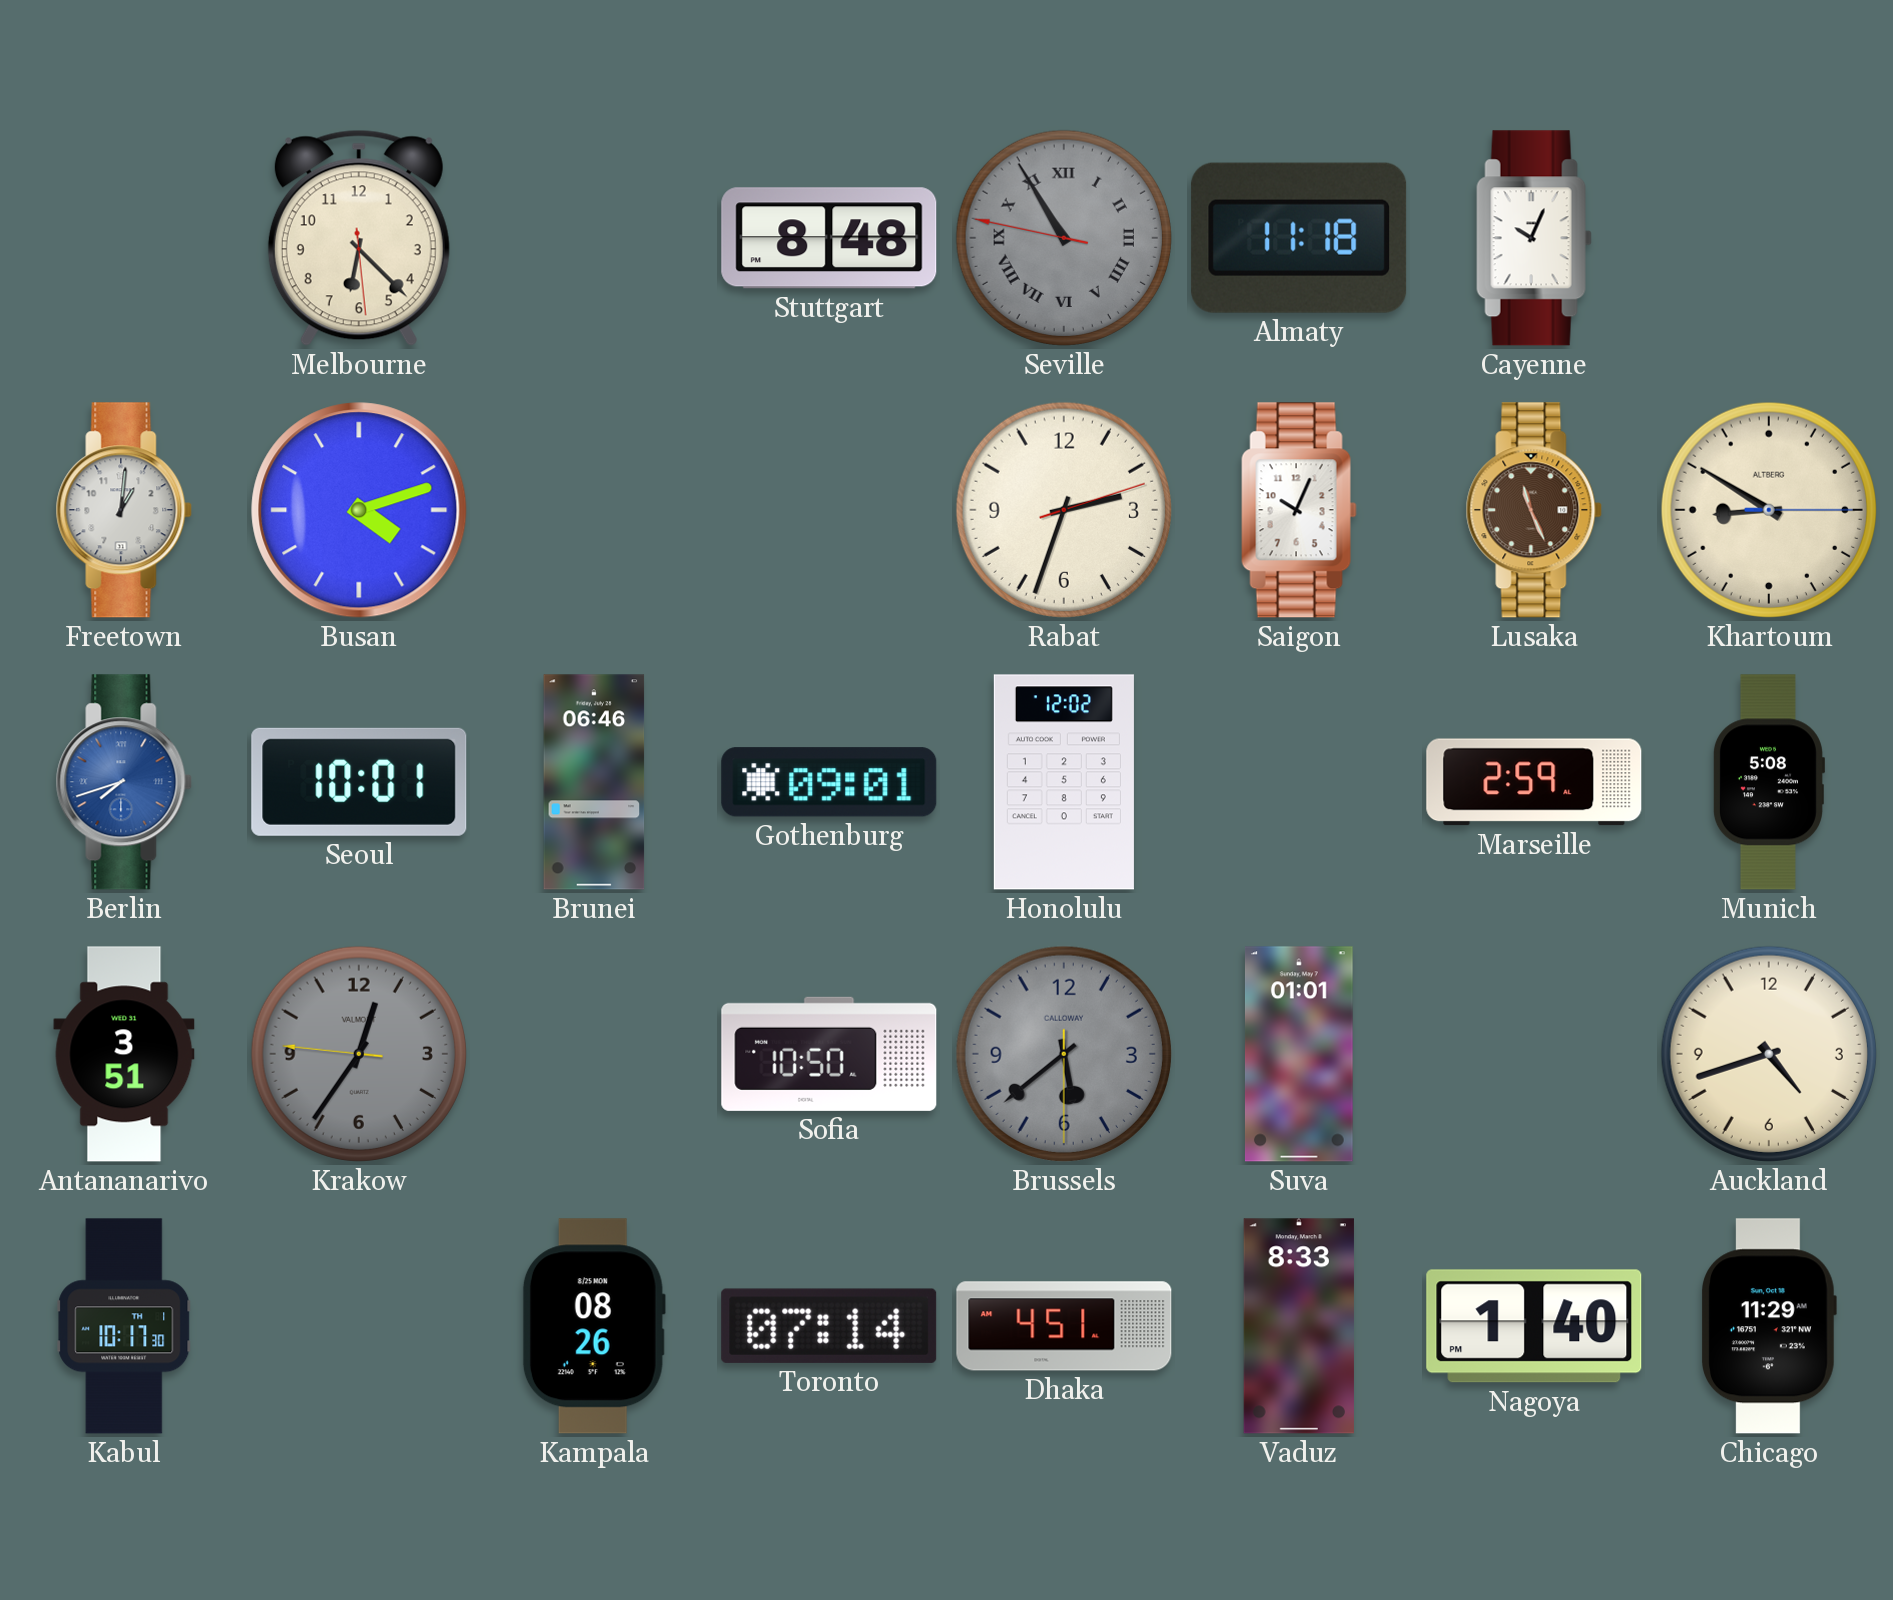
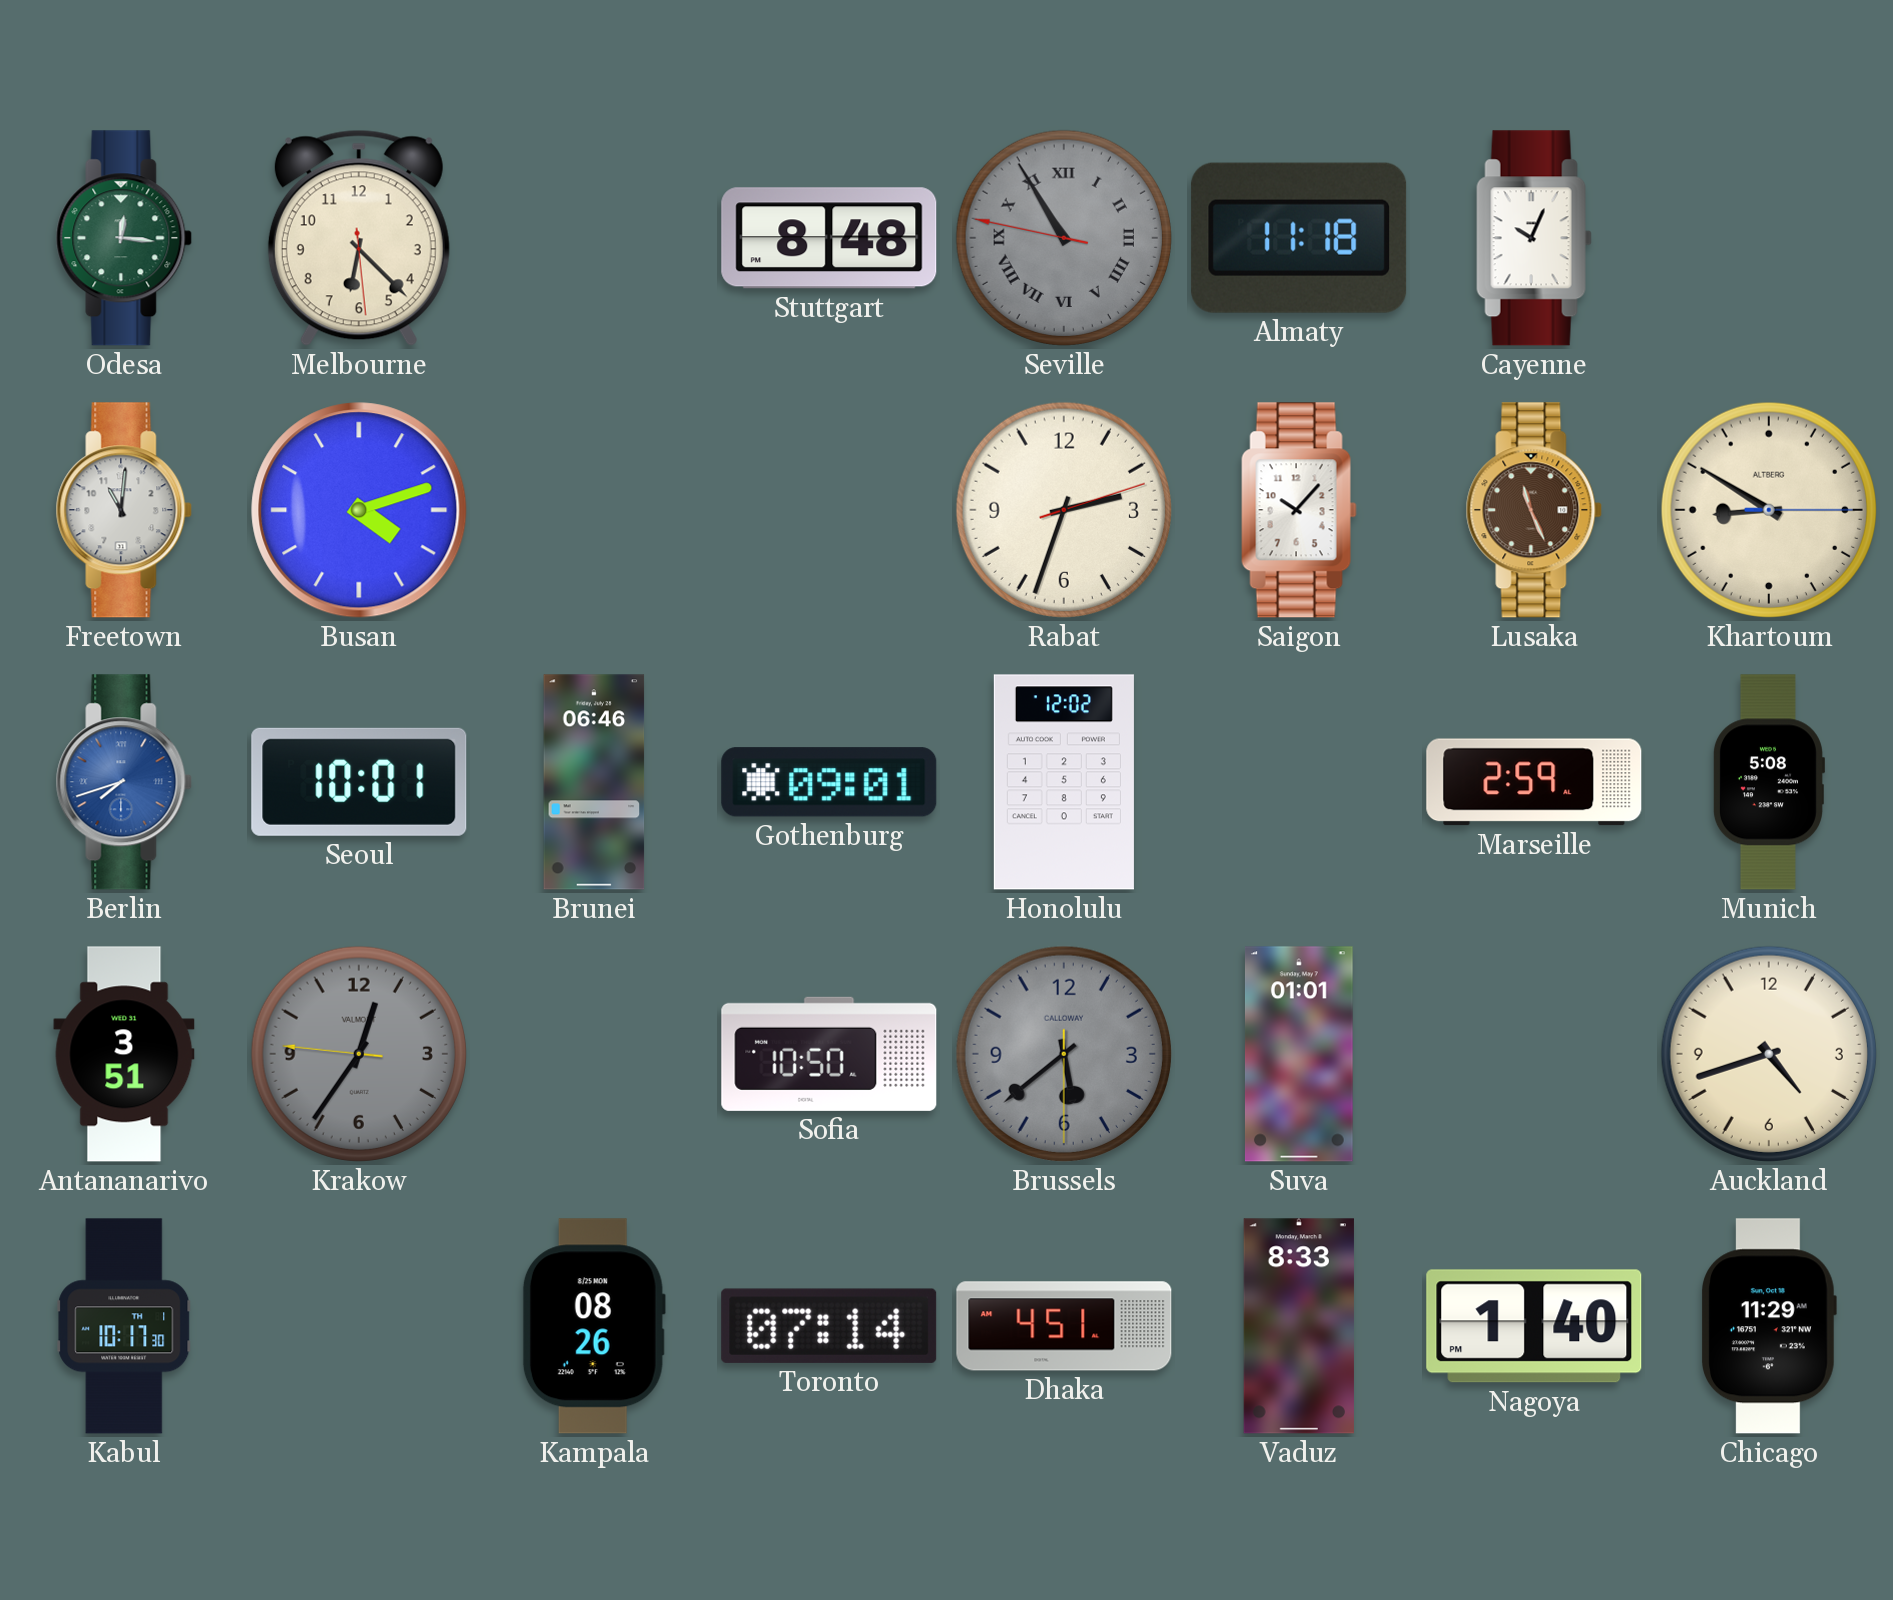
Odesa: none -> 12:16 (124, 238)
Freetown: 1:01 -> 11:01 (124, 510)
Saigon: 10:04 -> 10:07 (1299, 510)
